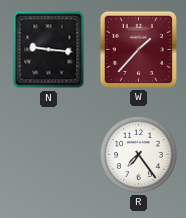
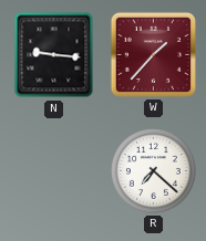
R: 7:24 -> 7:22 (153, 170)
